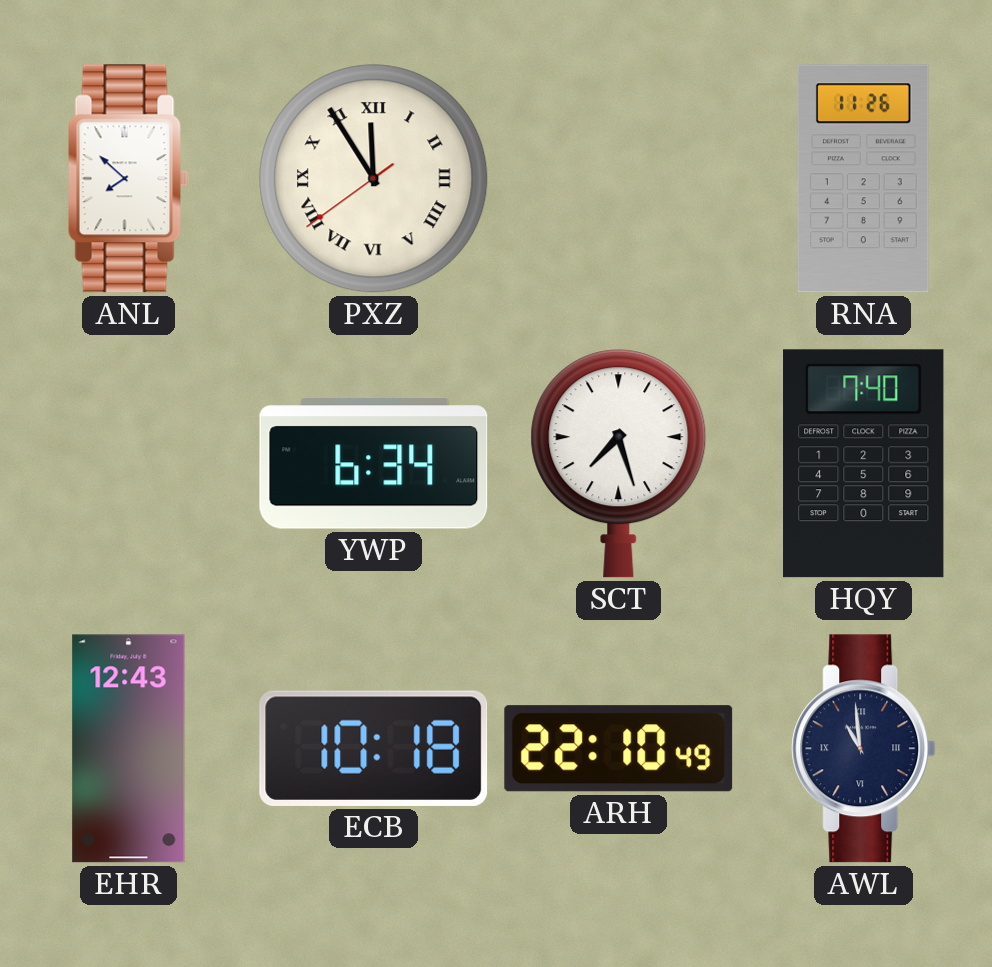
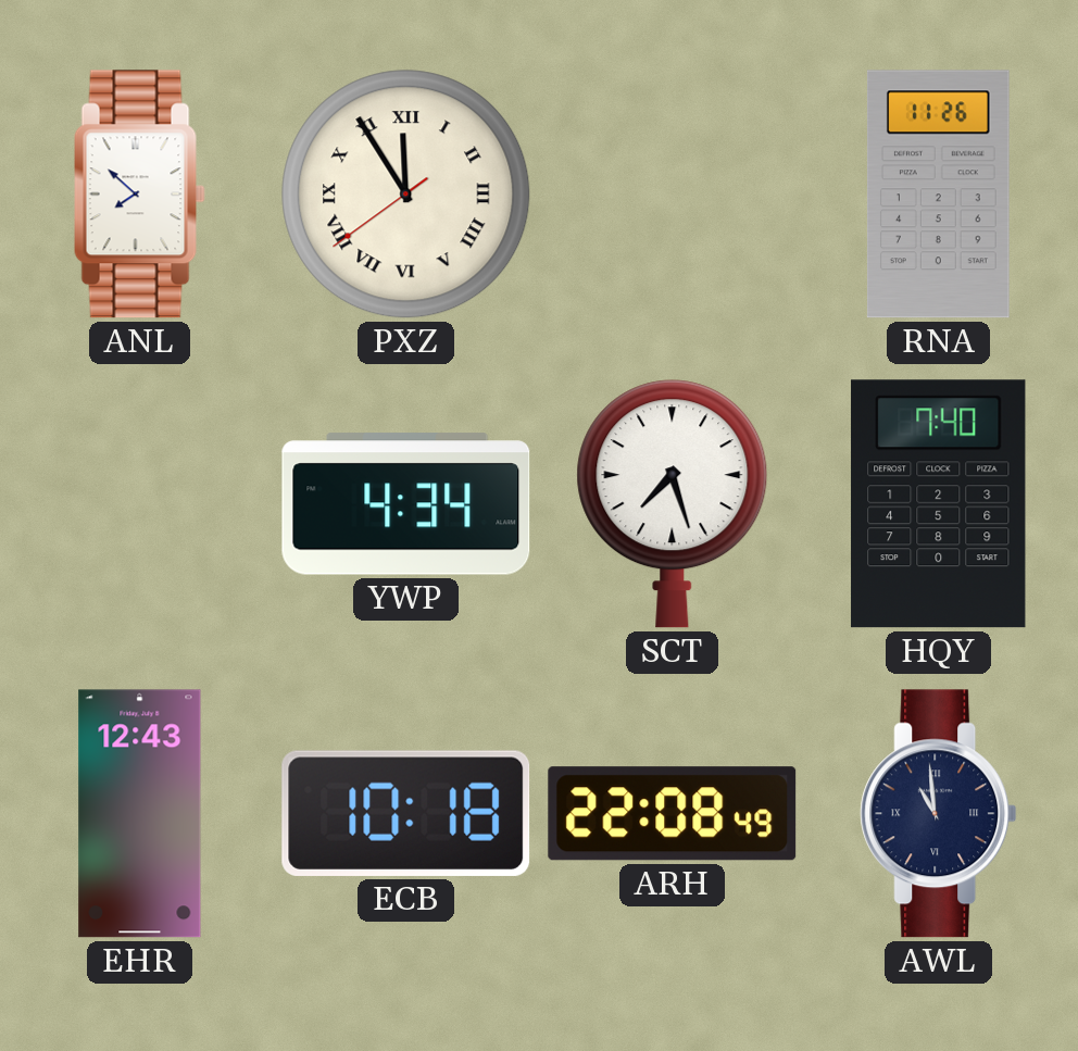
YWP: 6:34 -> 4:34 (406, 504)
ARH: 22:10 -> 22:08 (673, 814)
